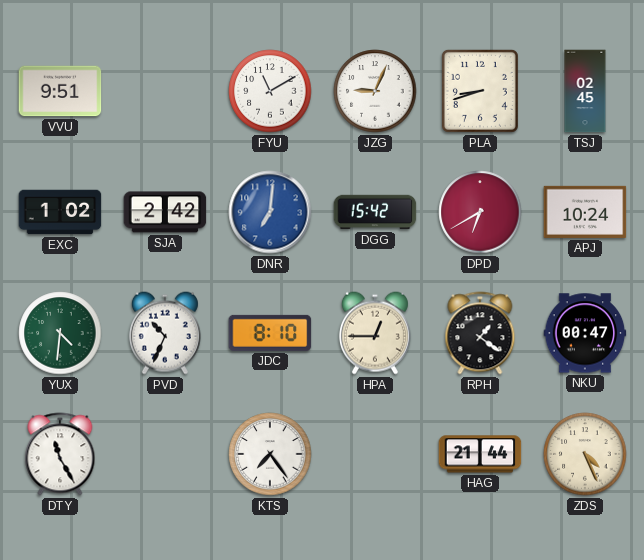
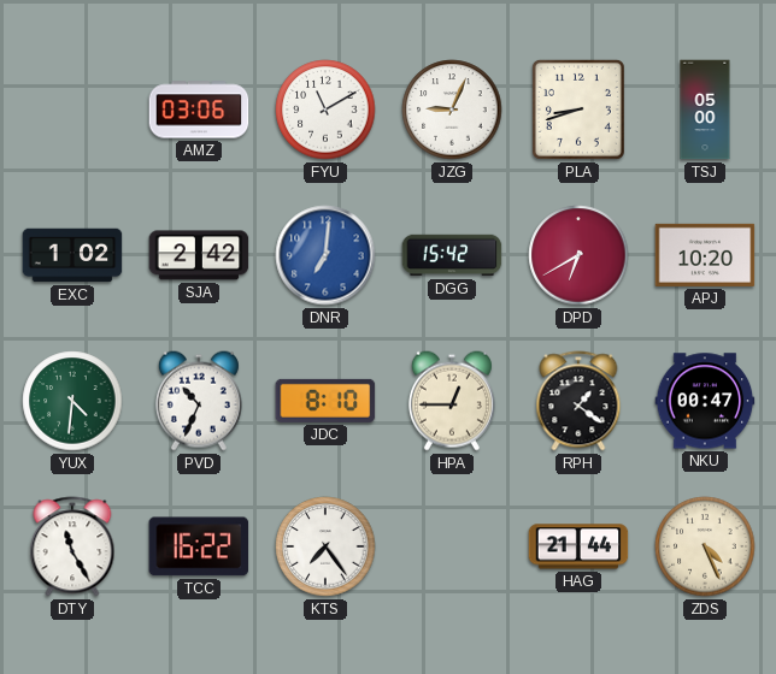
VVU: 9:51 -> none (60, 91)
AMZ: none -> 03:06 (199, 110)
TSJ: 02:45 -> 05:00 (705, 110)
APJ: 10:24 -> 10:20 (705, 255)
TCC: none -> 16:22 (199, 546)
